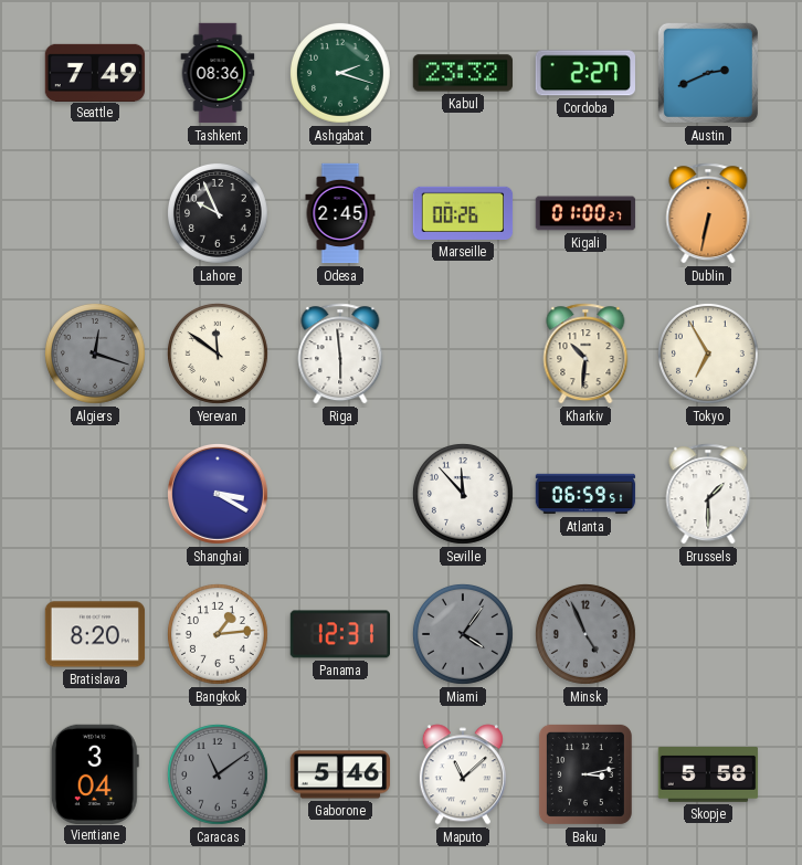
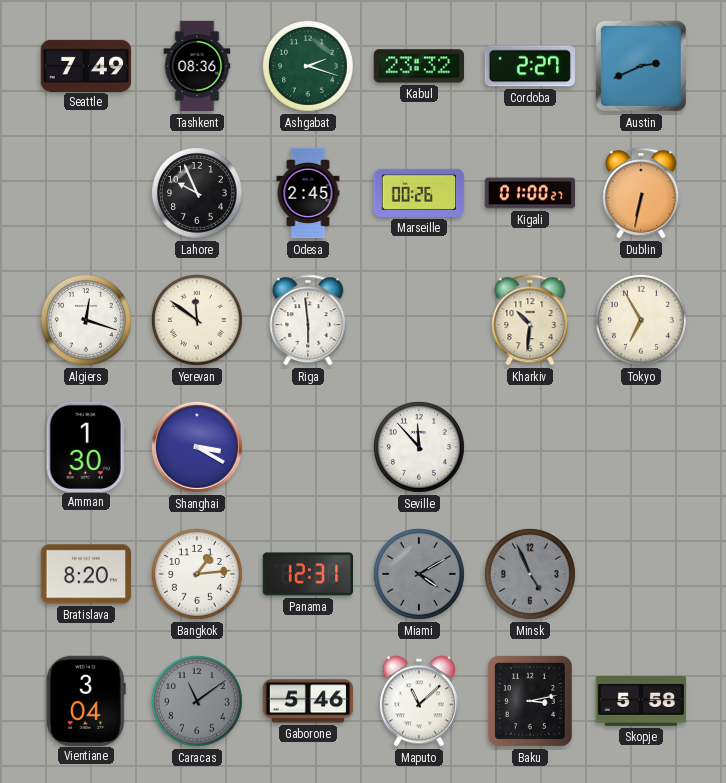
Algiers dial: grey -> white (86, 320)
Amman: none -> 1:30 (86, 446)
Atlanta: 06:59 -> none (585, 494)
Brussels: 1:30 -> none (708, 494)
Miami: 4:06 -> 4:10 (419, 574)
